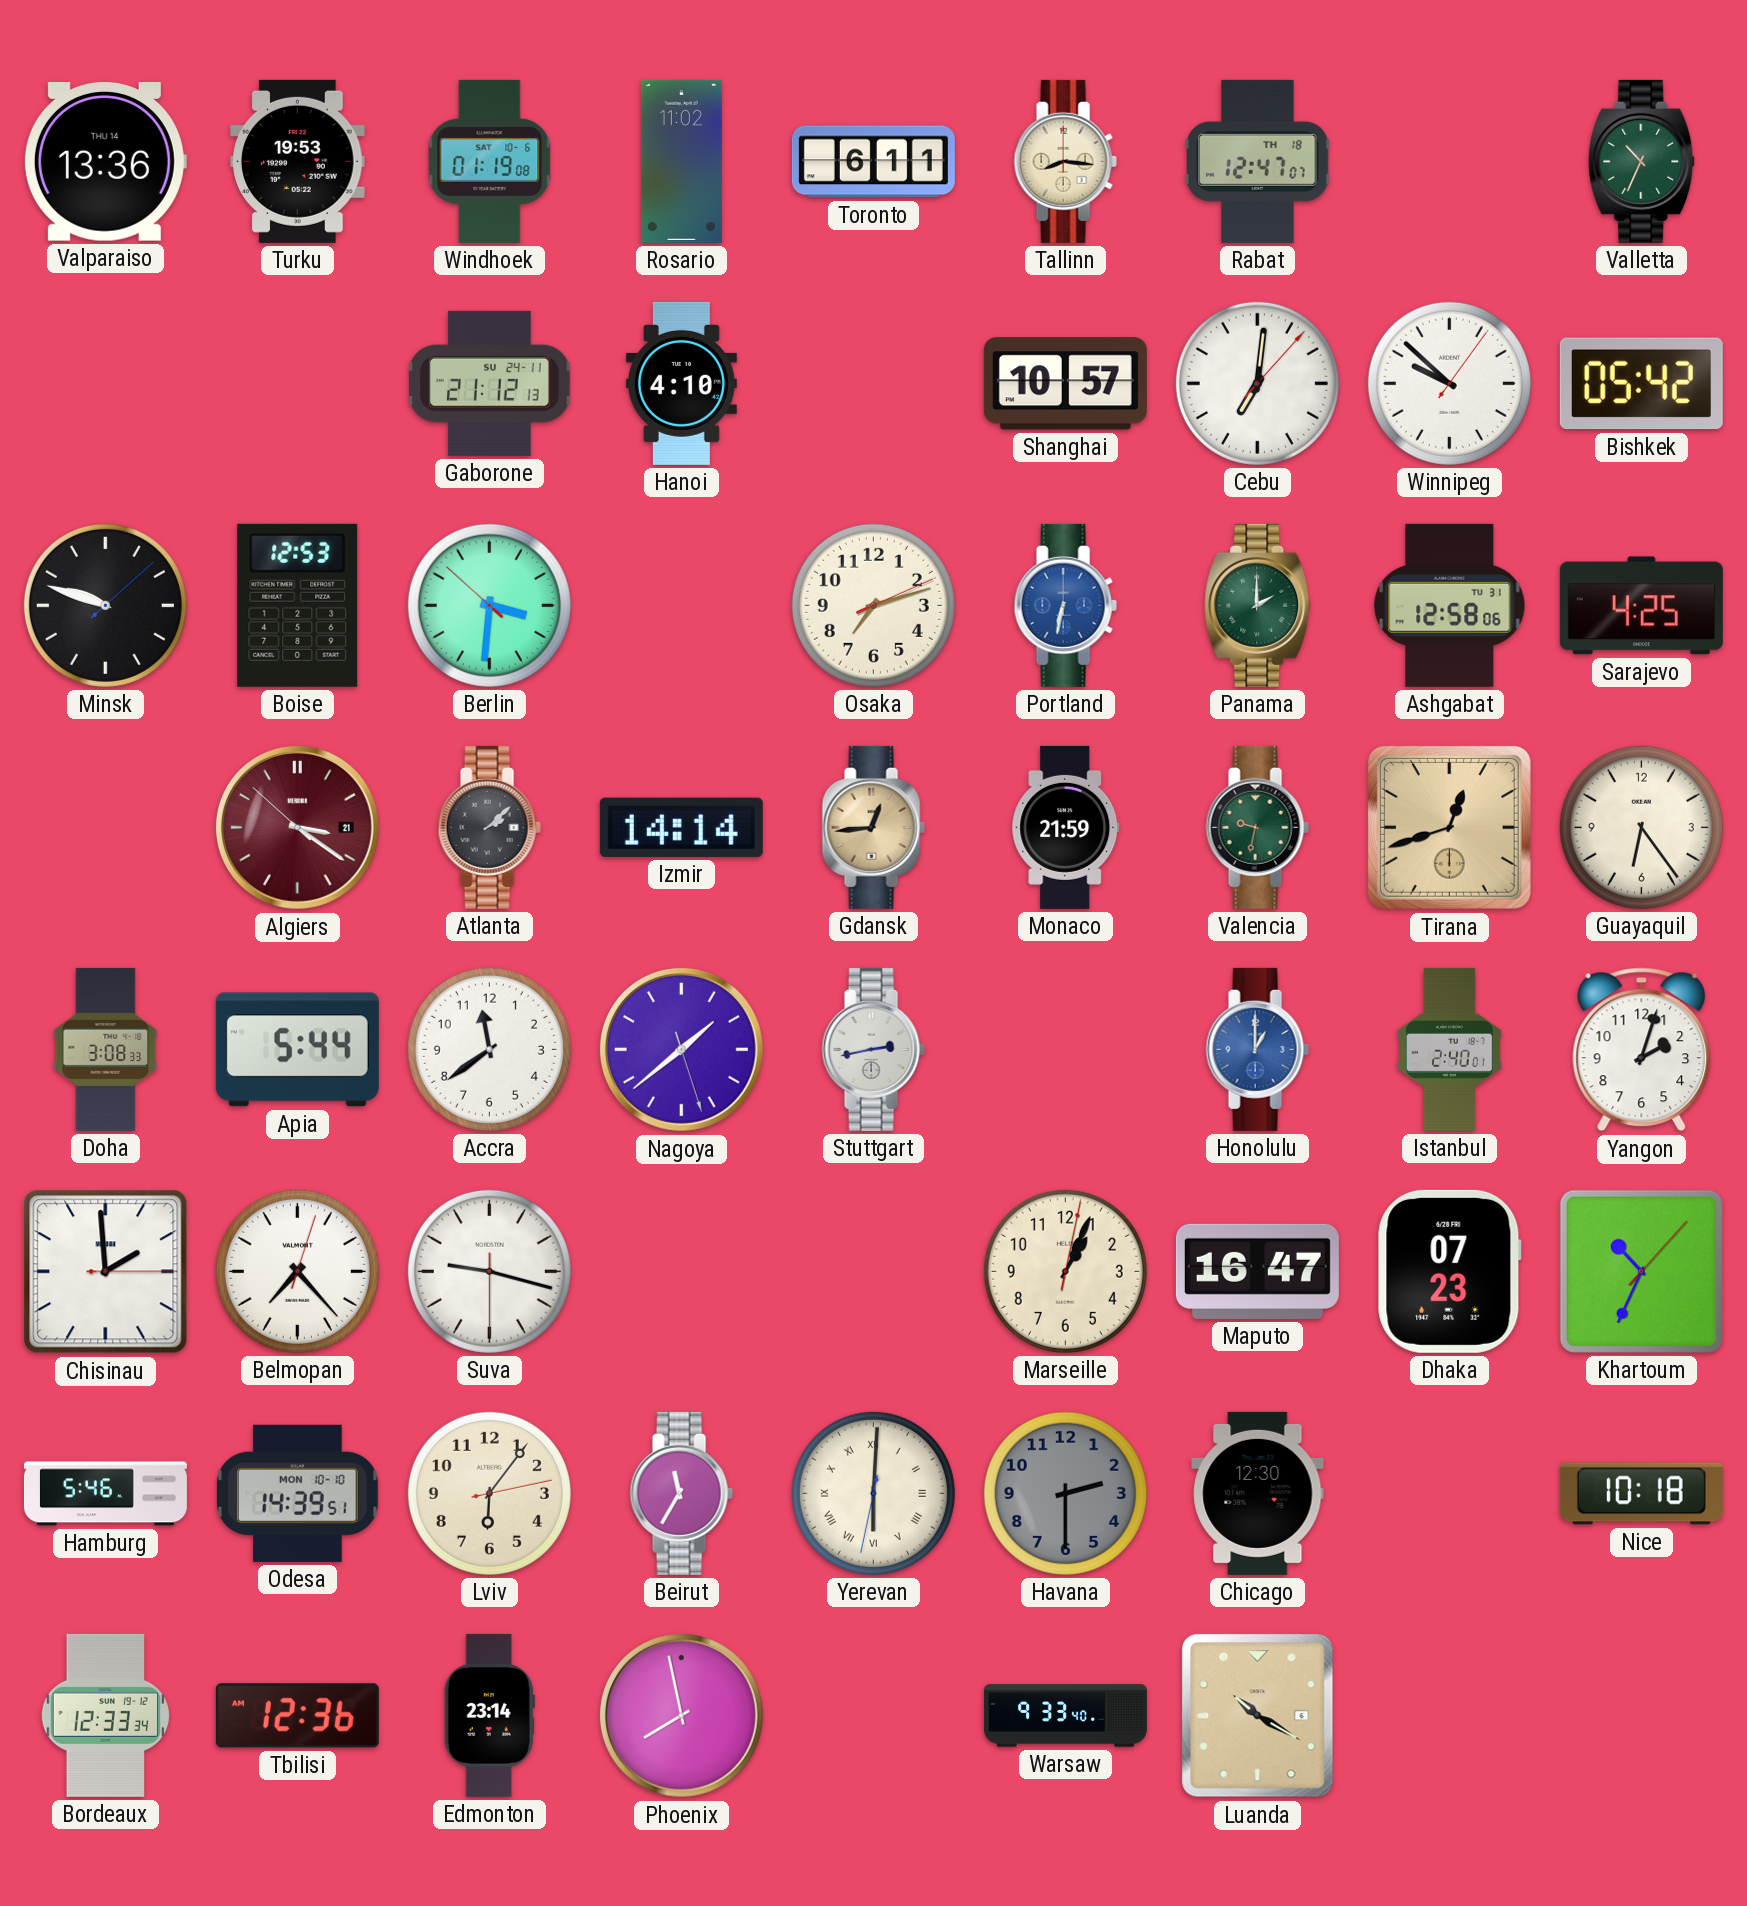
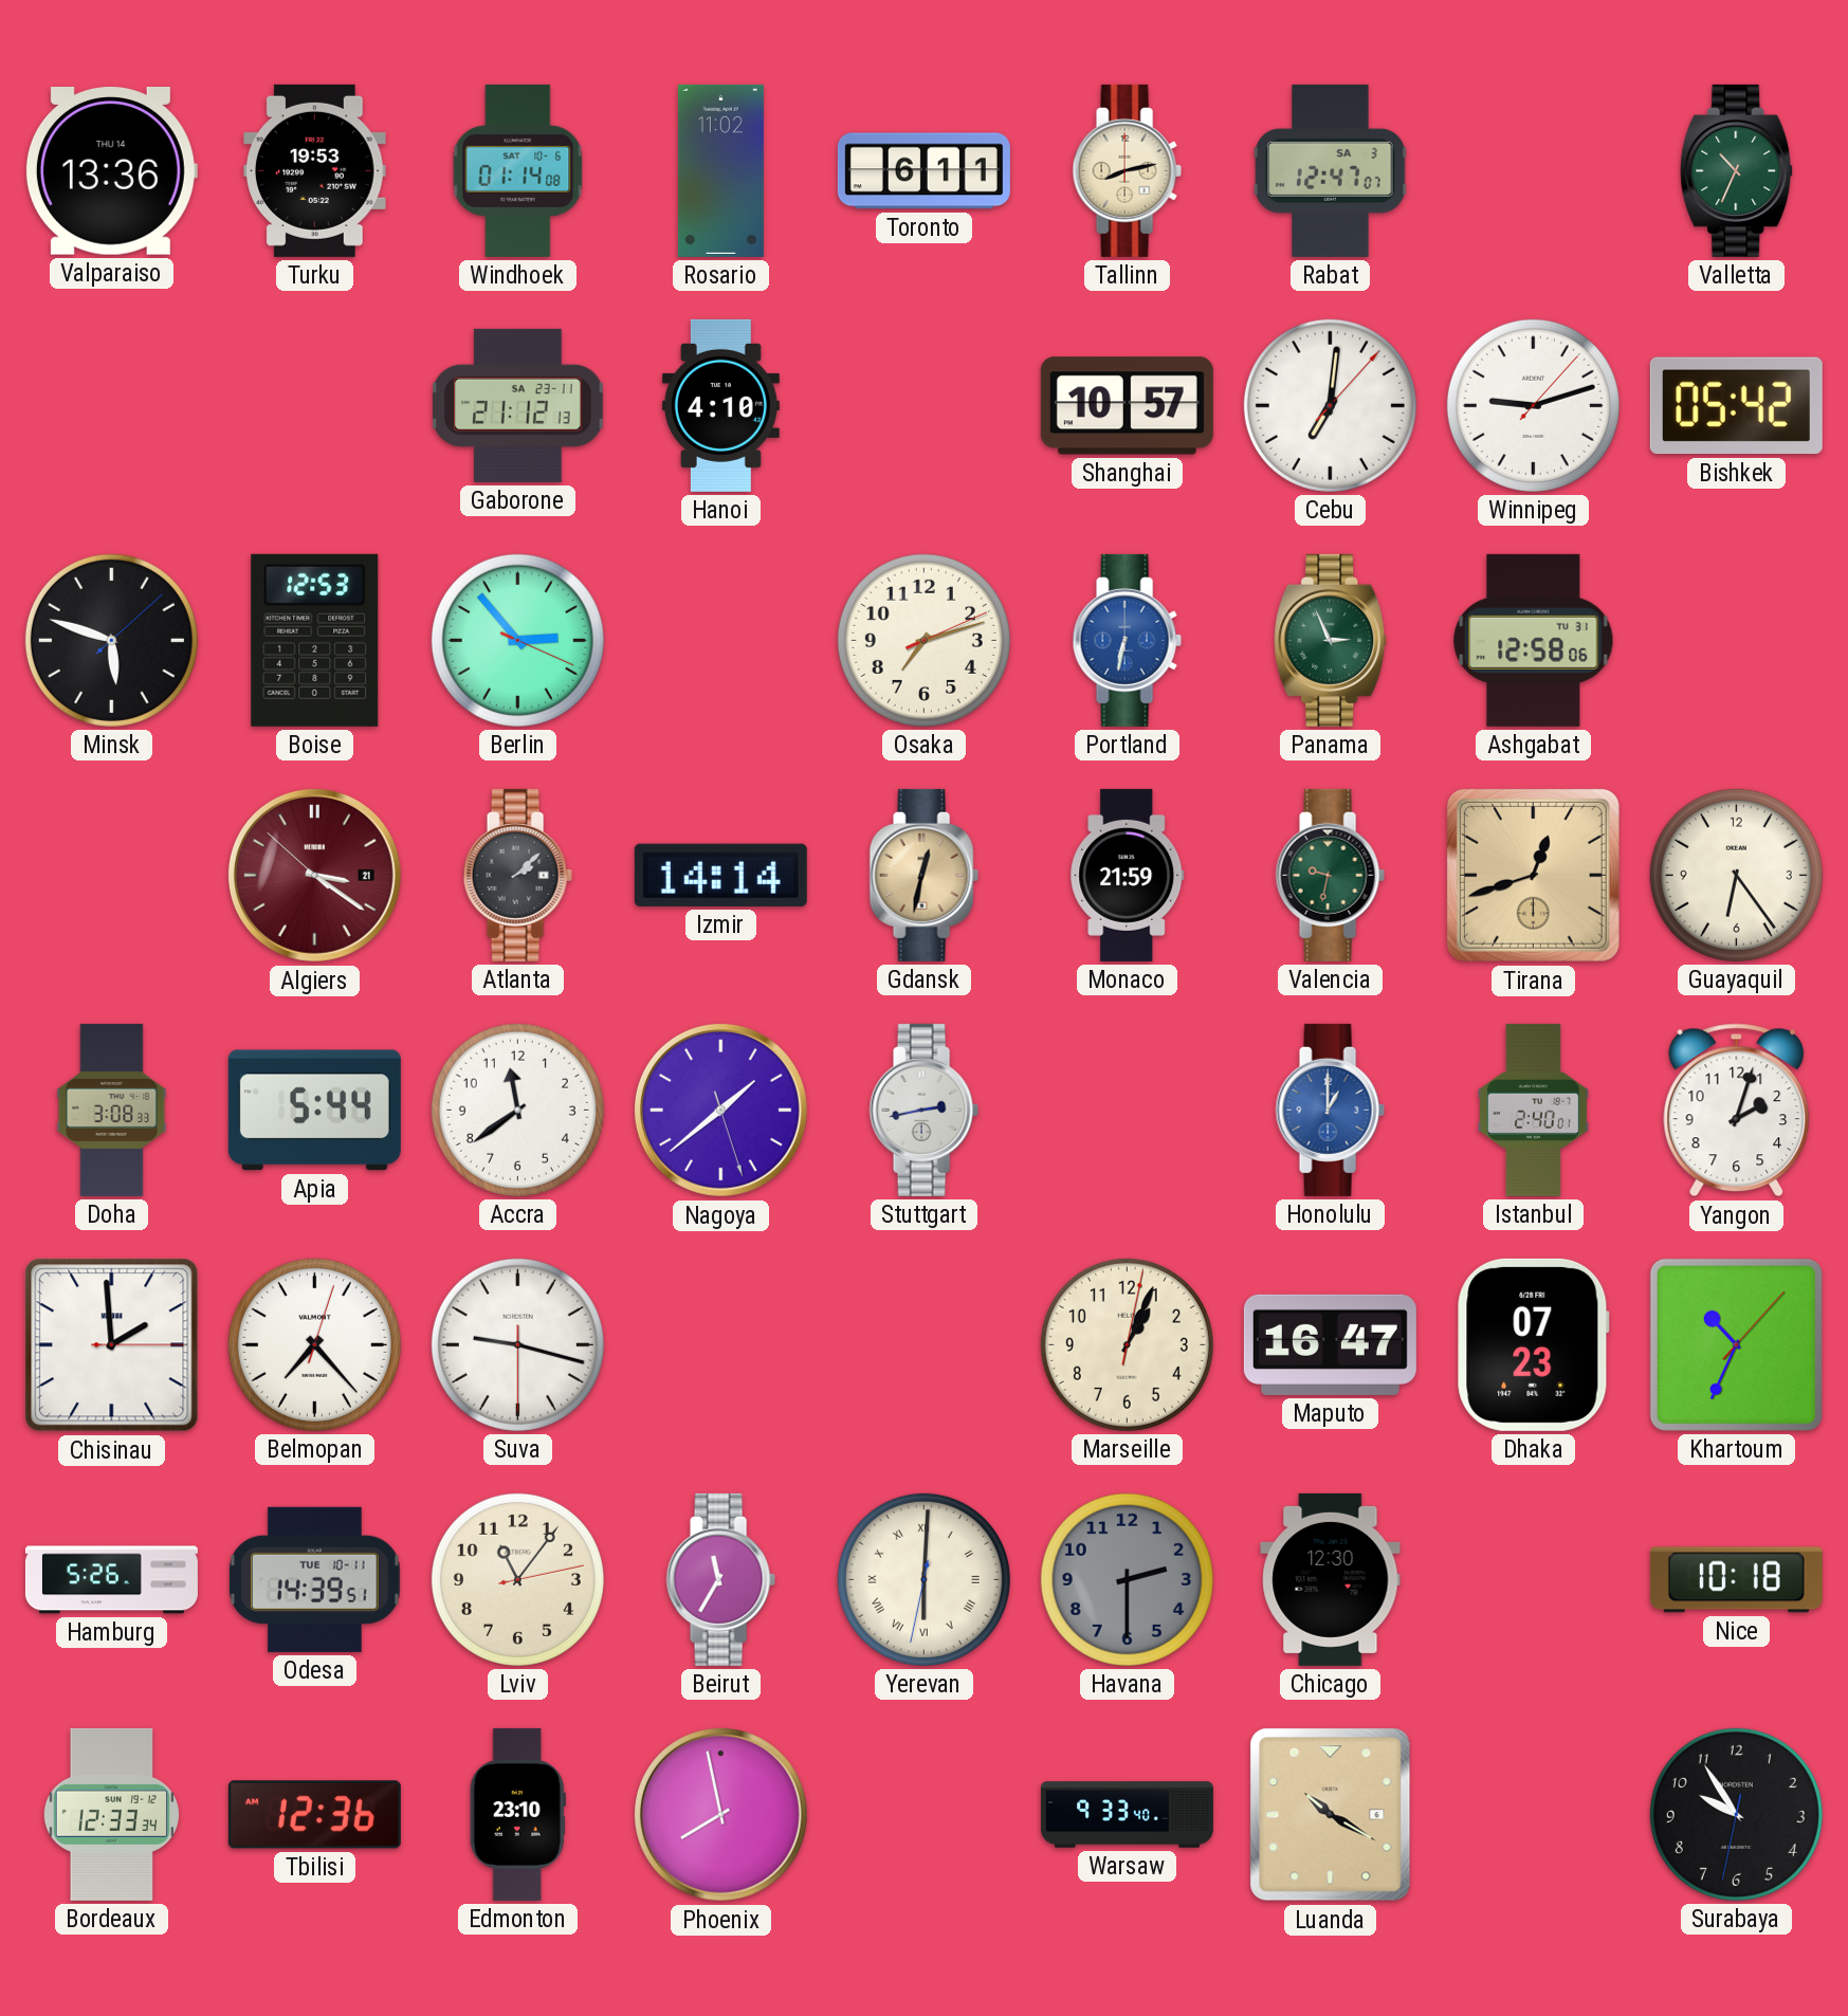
Windhoek: 01:19 -> 01:14 (518, 170)
Tallinn: 8:16 -> 8:13 (1127, 170)
Rabat date: TH 18 -> SA 3 (1331, 170)
Gaborone date: SU 24-11 -> SA 23-11 (518, 405)
Winnipeg: 9:52 -> 9:12 (1533, 405)
Minsk: 9:48 -> 5:48 (111, 640)
Berlin: 3:30 -> 2:53 (517, 640)
Panama: 2:00 -> 2:56 (1331, 640)
Sarajevo: 4:25 -> none (1641, 606)
Gdansk: 12:44 -> 12:32 (923, 875)
Hamburg: 5:46 -> 5:26 (111, 1580)
Odesa date: MON 10-10 -> TUE 10-11 (315, 1579)
Lviv: 6:06 -> 11:06 (517, 1579)
Edmonton: 23:14 -> 23:10 (517, 1814)
Surabaya: none -> 9:54 (1736, 1814)
